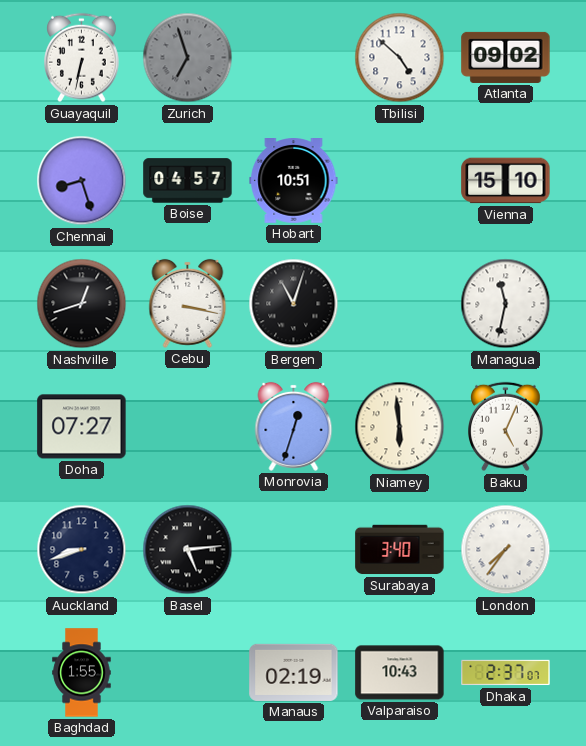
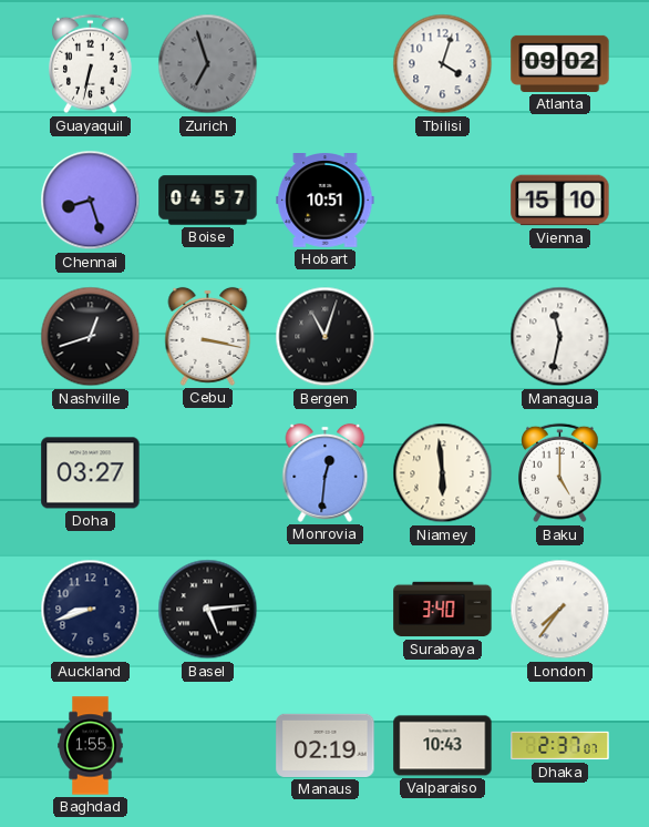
Tbilisi: 4:52 -> 4:03 (443, 64)
Doha: 07:27 -> 03:27 (91, 473)
Monrovia: 12:33 -> 12:31 (326, 472)
Baku: 5:04 -> 5:00 (560, 473)
